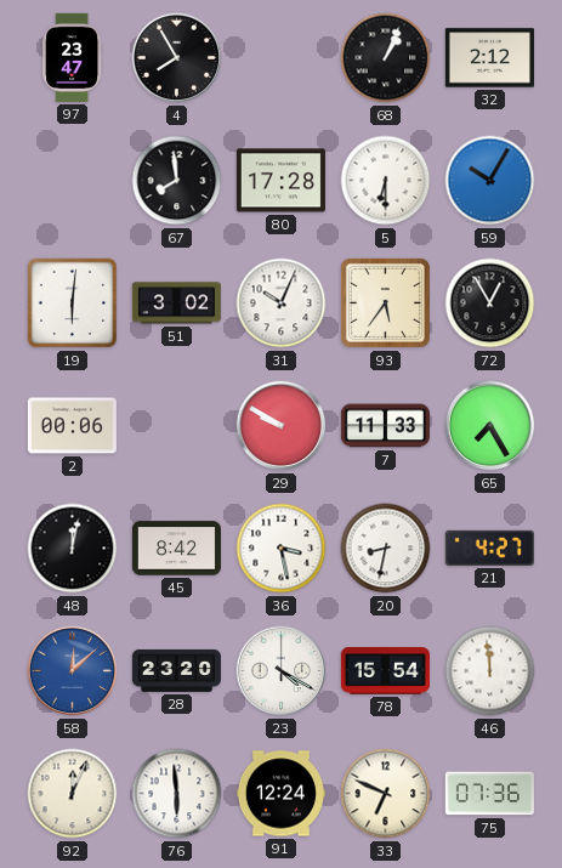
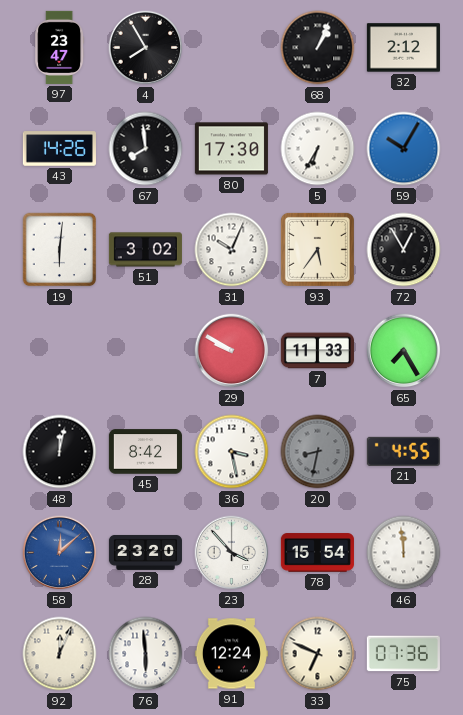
43: none -> 14:26 (59, 149)
80: 17:28 -> 17:30 (231, 149)
5: 6:30 -> 6:35 (318, 149)
2: 00:06 -> none (72, 426)
20 dial: white -> grey (318, 452)
21: 4:27 -> 4:55 (403, 451)
23: 4:20 -> 3:53 (232, 553)
